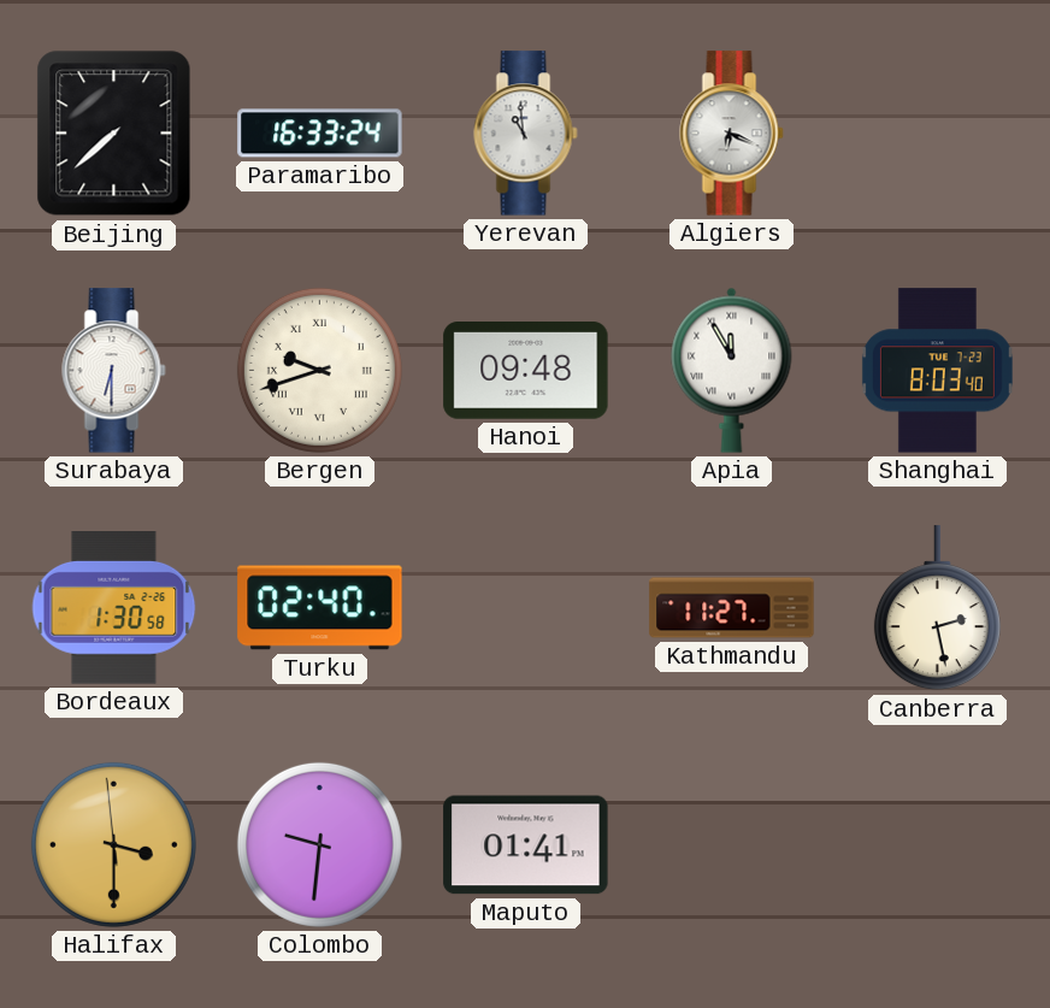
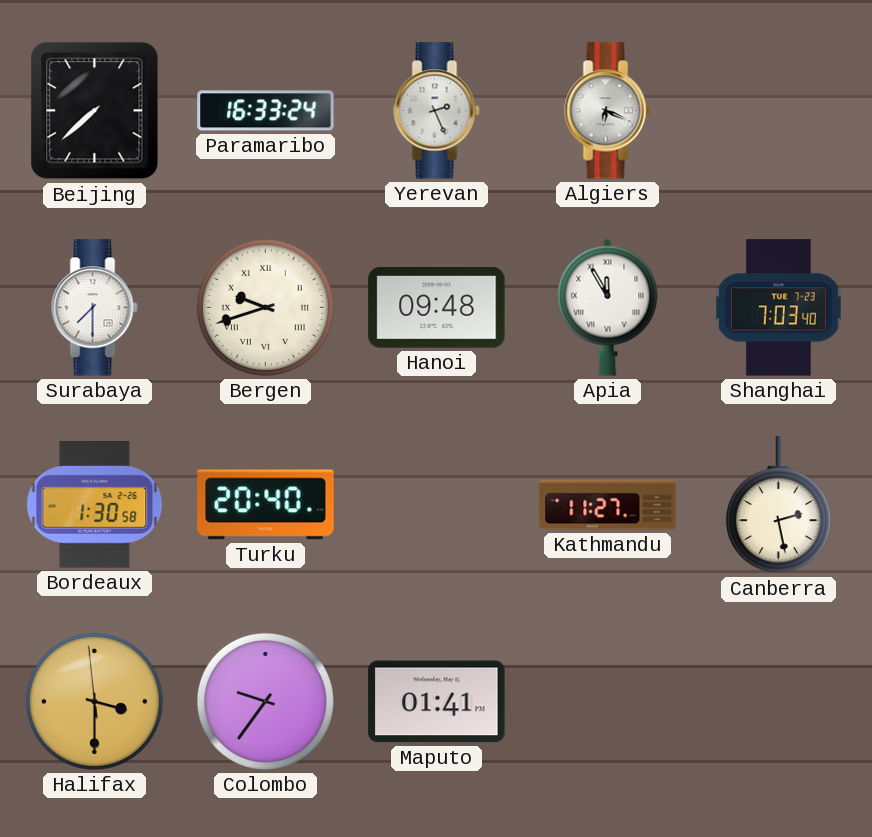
Yerevan: 10:59 -> 2:26 (437, 111)
Surabaya: 6:30 -> 7:30 (95, 308)
Shanghai: 8:03 -> 7:03 (778, 308)
Turku: 02:40 -> 20:40 (266, 505)
Colombo: 9:31 -> 9:36 (265, 701)
